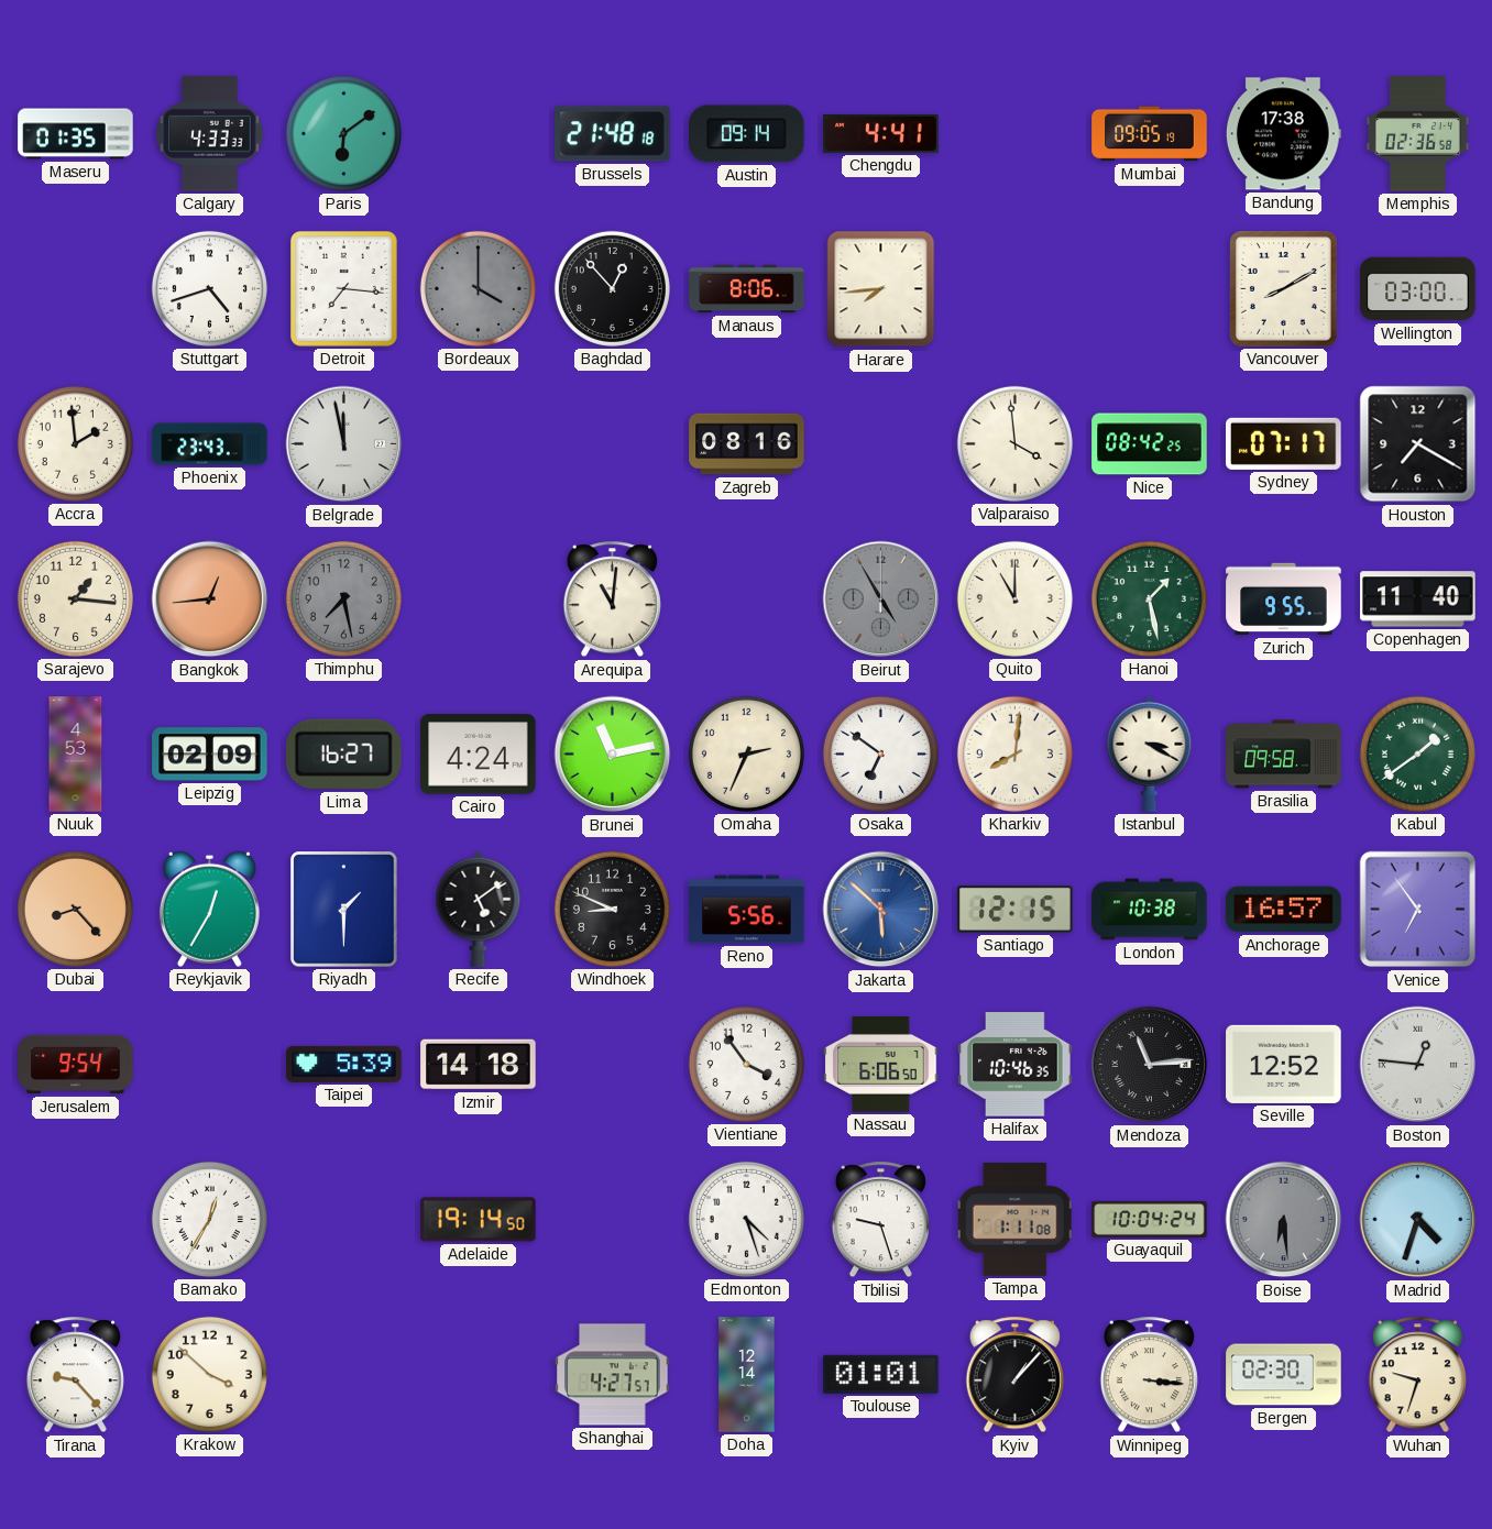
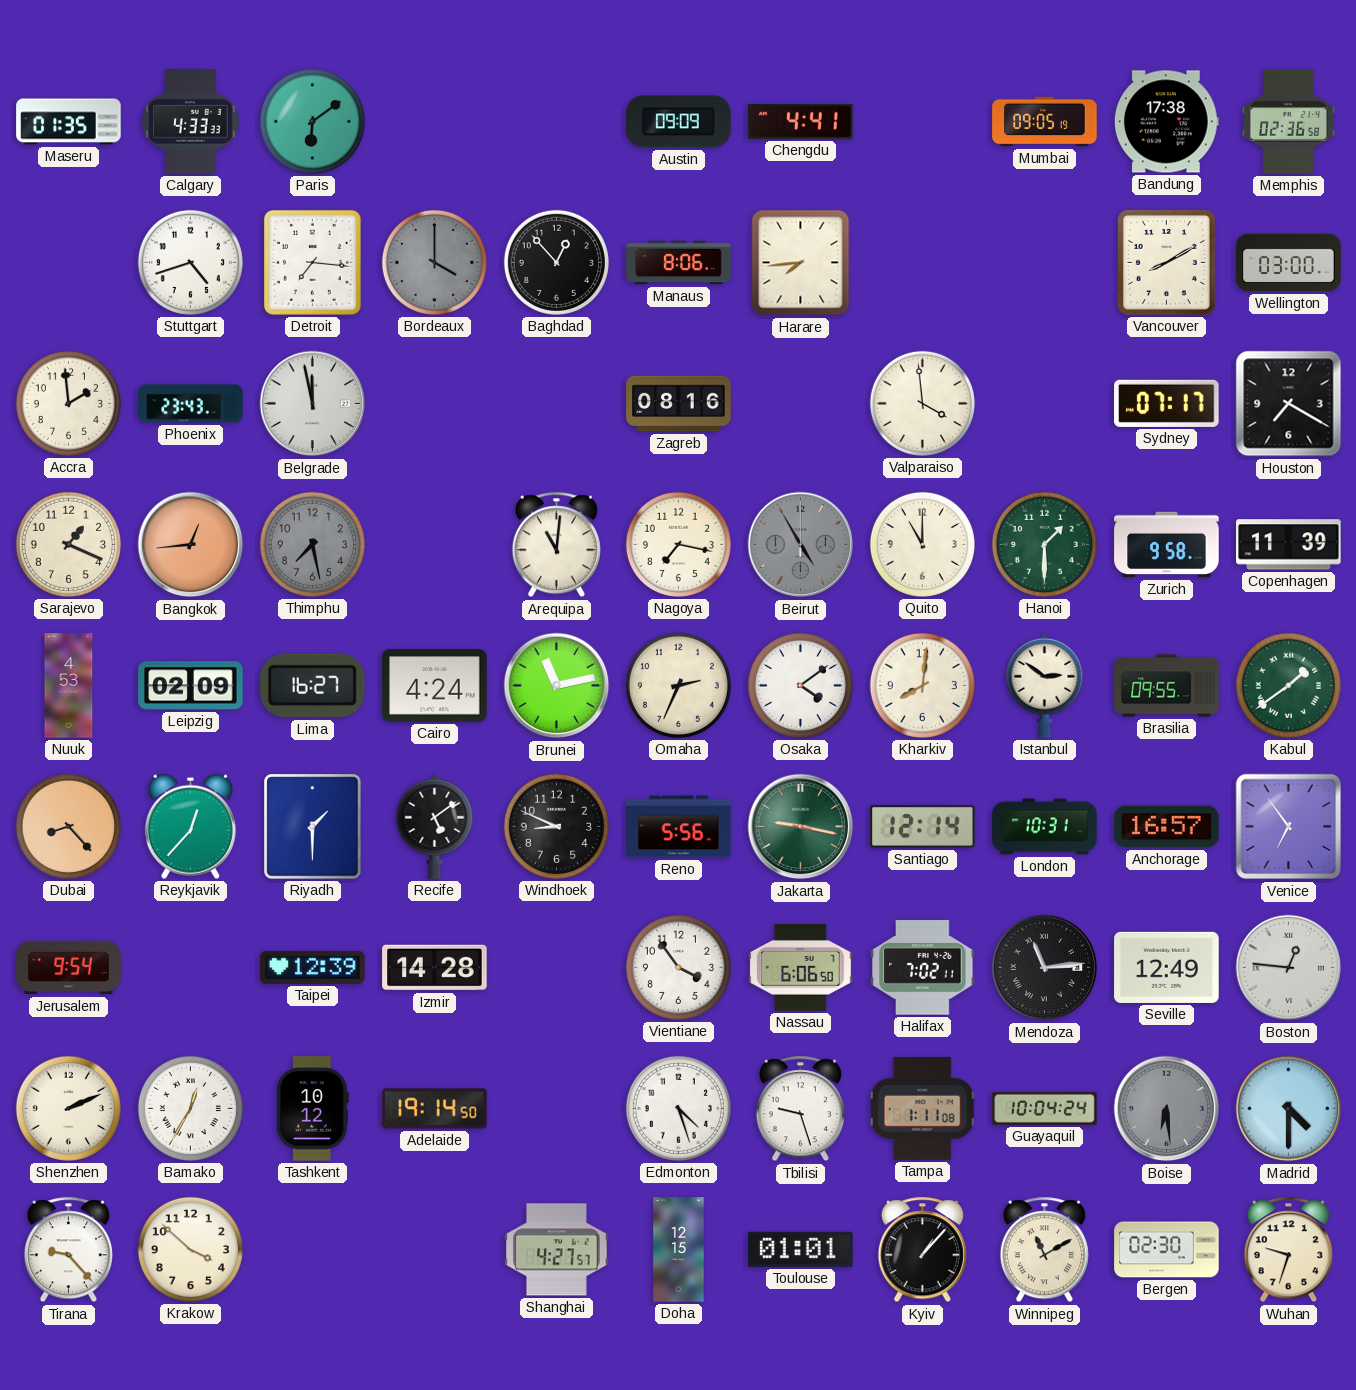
Brussels: 21:48 -> none (613, 134)
Austin: 09:14 -> 09:09 (679, 122)
Nice: 08:42 -> none (1150, 444)
Sarajevo: 1:16 -> 1:19 (68, 544)
Nagoya: none -> 7:17 (678, 544)
Hanoi: 1:28 -> 1:30 (1044, 544)
Zurich: 9:55 -> 9:58 (1167, 545)
Copenhagen: 11:40 -> 11:39 (1289, 545)
Osaka: 6:51 -> 4:09 (800, 685)
Istanbul: 3:20 -> 2:51 (1045, 685)
Brasilia: 09:58 -> 09:55 (1167, 686)
Reykjavik: 12:35 -> 12:37 (190, 826)
Jakarta: 5:52 -> 9:17 (801, 827)
Jakarta dial: blue -> green (801, 827)
Santiago: 12:15 -> 12:14 (923, 827)
London: 10:38 -> 10:31 (1045, 827)
Taipei: 5:39 -> 12:39 (313, 967)
Izmir: 14:18 -> 14:28 (435, 968)
Halifax: 10:46 -> 7:02 (923, 968)
Seville: 12:52 -> 12:49 (1167, 967)
Shenzhen: none -> 2:11 (68, 1108)
Tashkent: none -> 10:12 (312, 1109)
Madrid: 4:33 -> 4:30 (1289, 1109)
Doha: 12:14 -> 12:15 (679, 1250)
Winnipeg: 3:16 -> 11:10 (1044, 1250)
